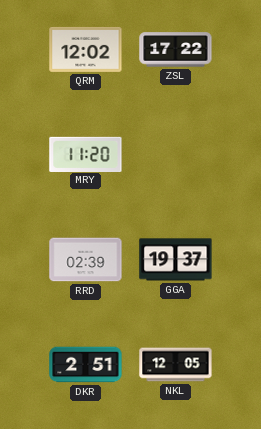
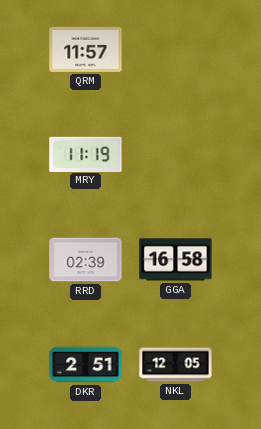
QRM: 12:02 -> 11:57 (86, 49)
ZSL: 17:22 -> none (176, 50)
MRY: 11:20 -> 11:19 (86, 154)
GGA: 19:37 -> 16:58 (176, 260)
